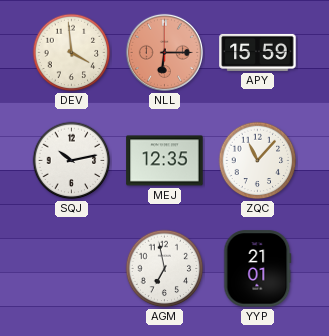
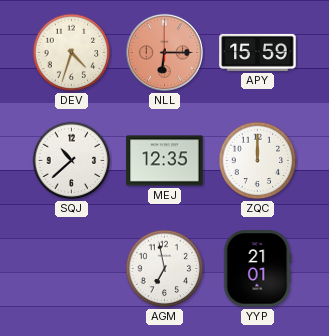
DEV: 3:59 -> 4:33 (72, 53)
SQJ: 10:13 -> 10:38 (72, 161)
ZQC: 11:07 -> 12:00 (258, 161)
